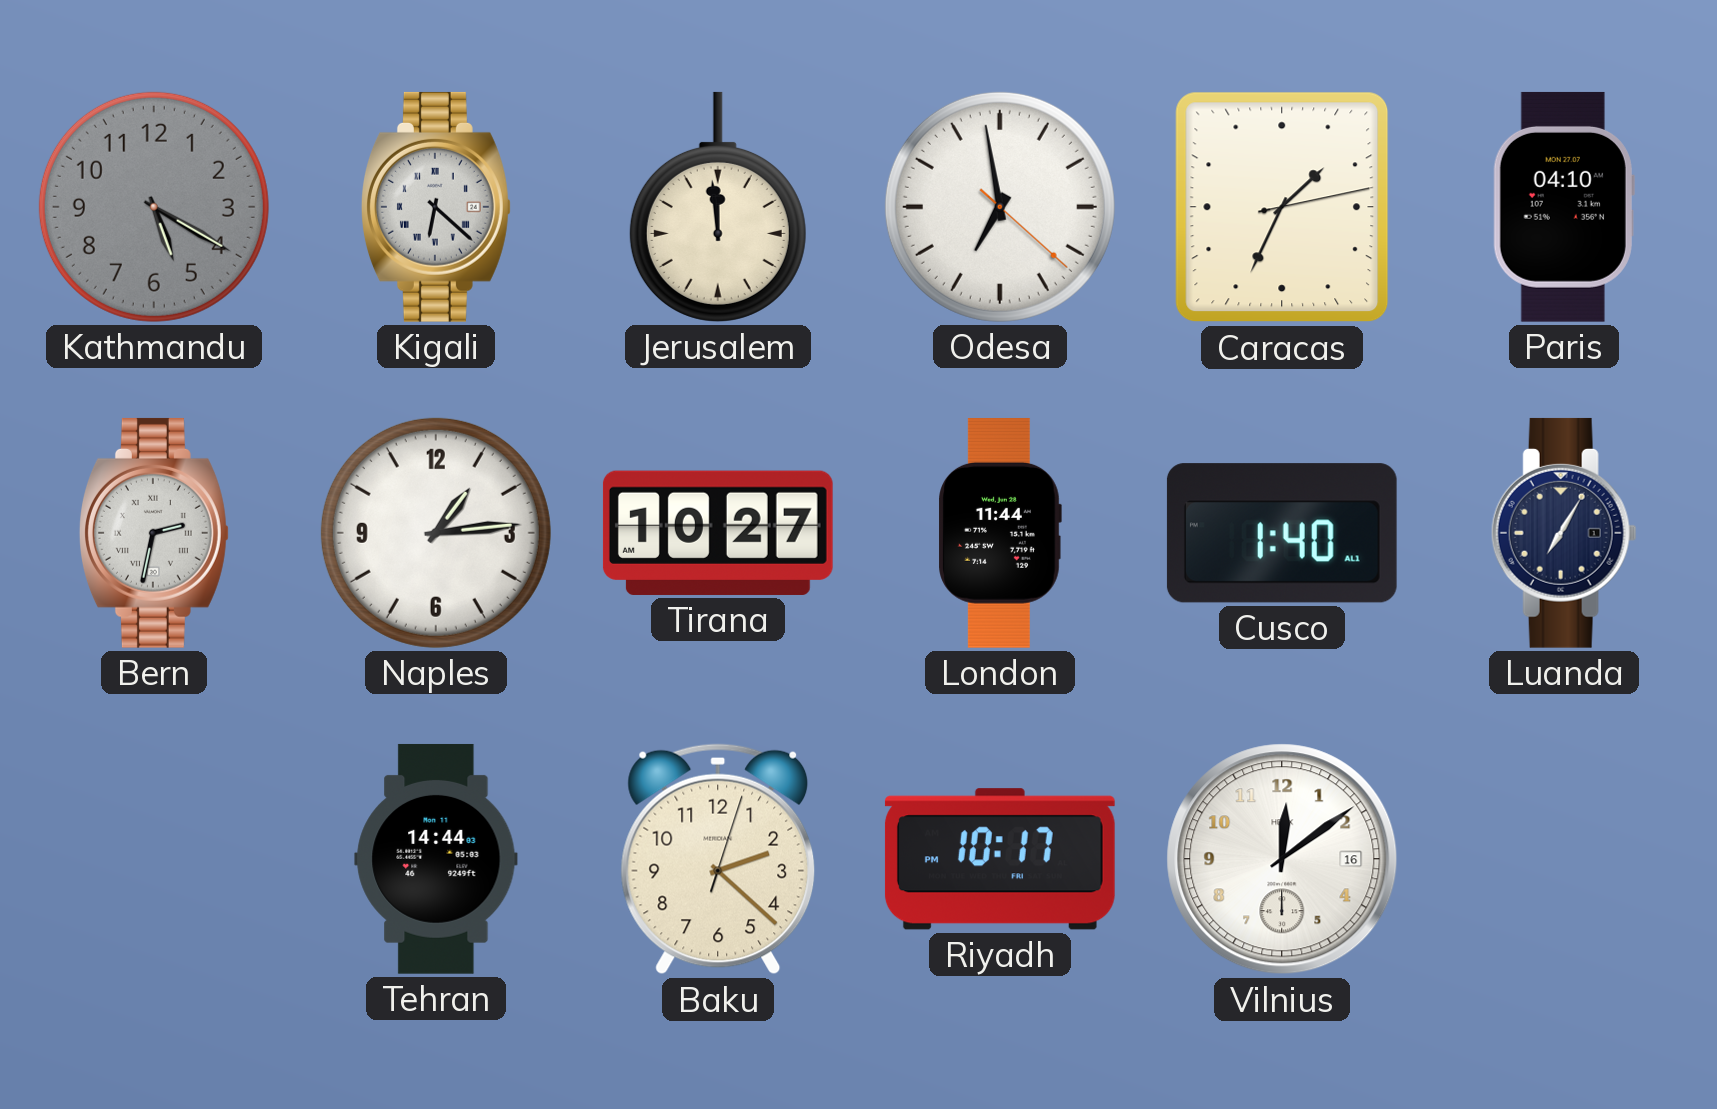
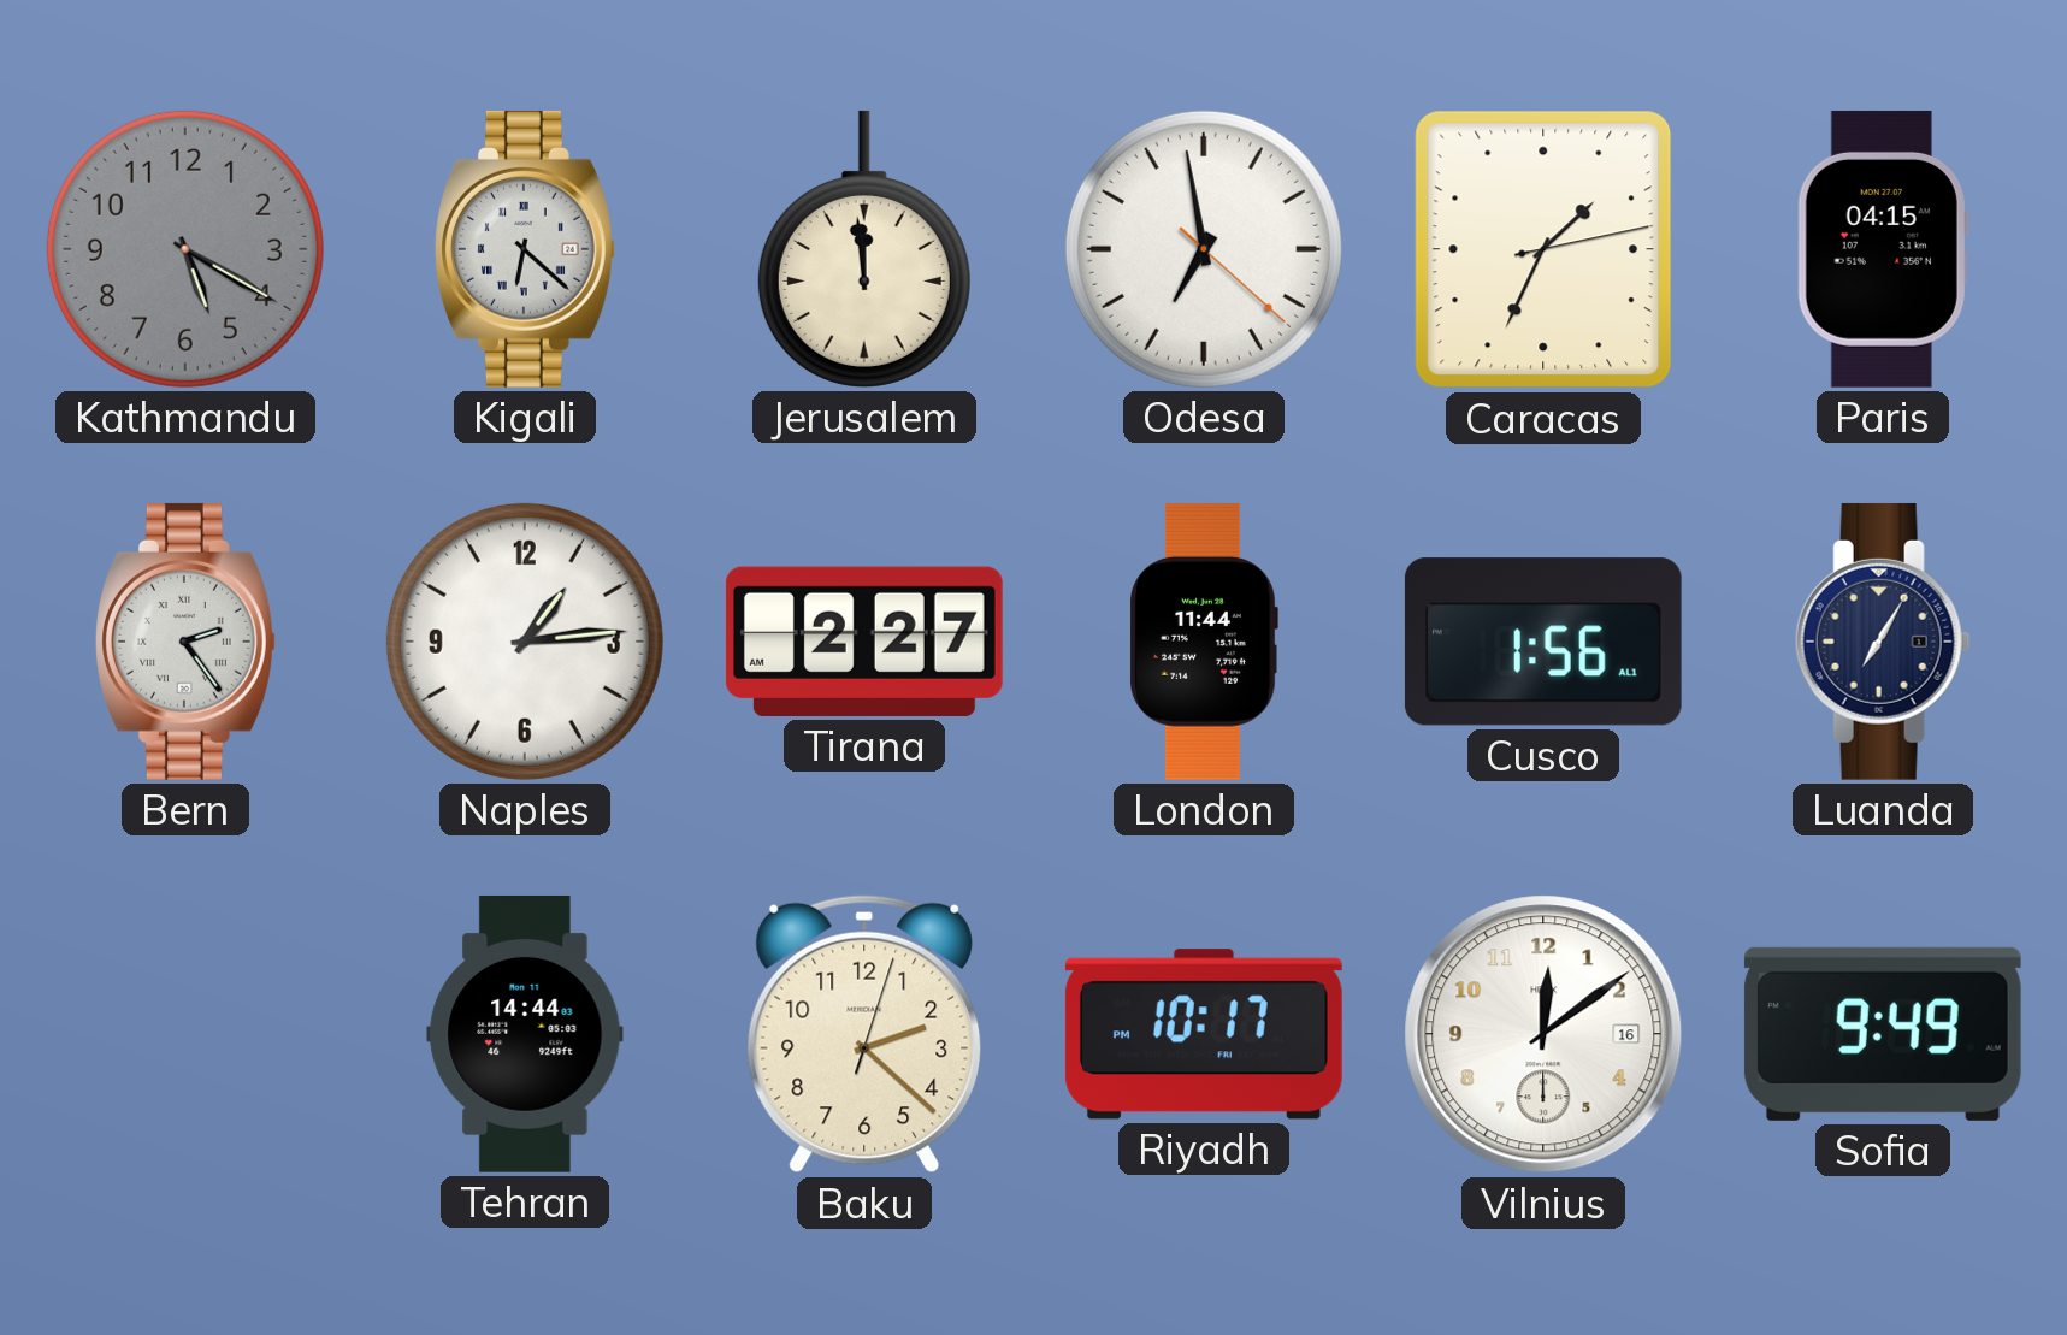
Paris: 04:10 -> 04:15 (1883, 249)
Bern: 2:32 -> 2:24 (185, 642)
Tirana: 10:27 -> 2:27 (864, 642)
Cusco: 1:40 -> 1:56 (1543, 642)
Sofia: none -> 9:49 (1883, 1034)
